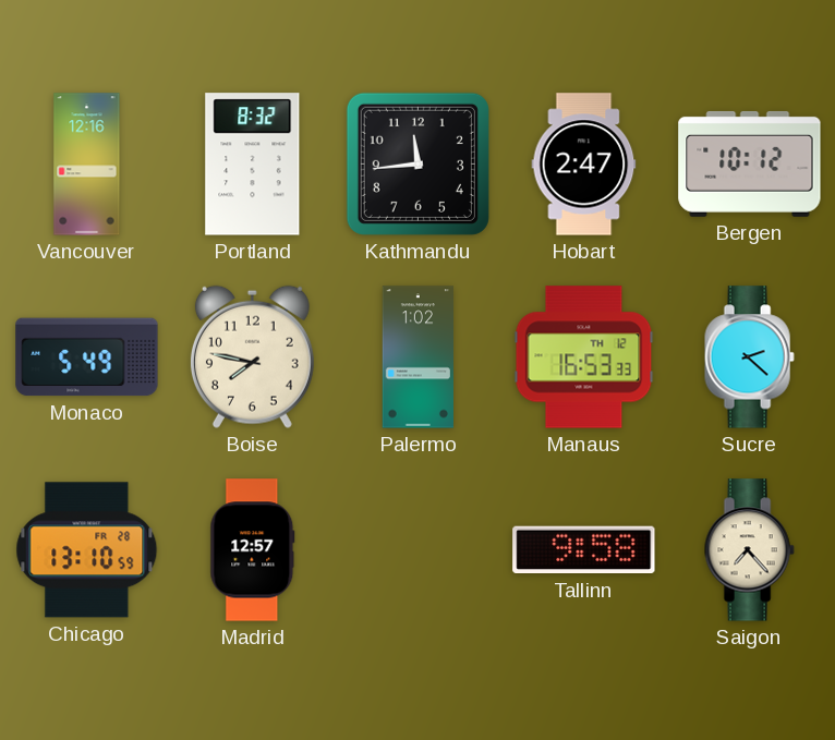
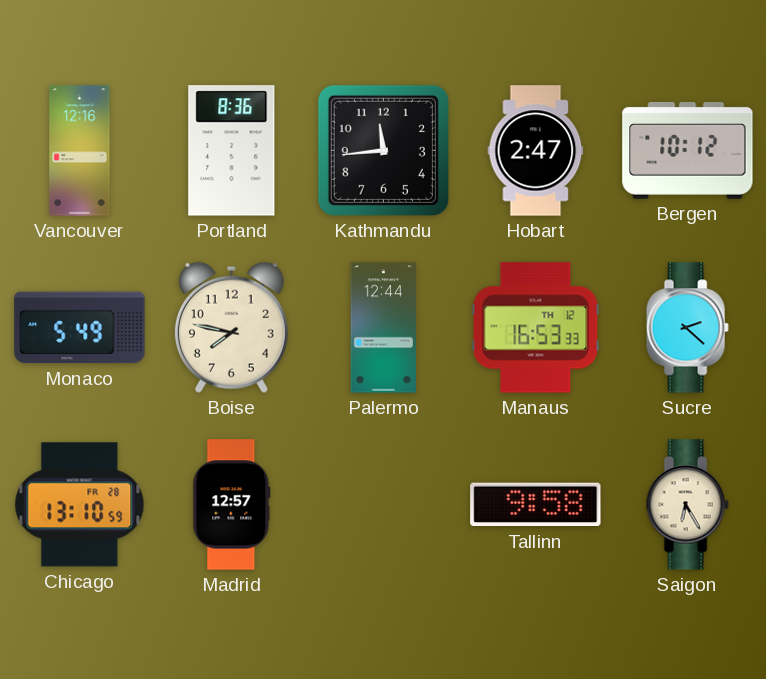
Portland: 8:32 -> 8:36 (232, 151)
Palermo: 1:02 -> 12:44 (383, 328)
Saigon: 7:23 -> 6:25 (687, 505)
